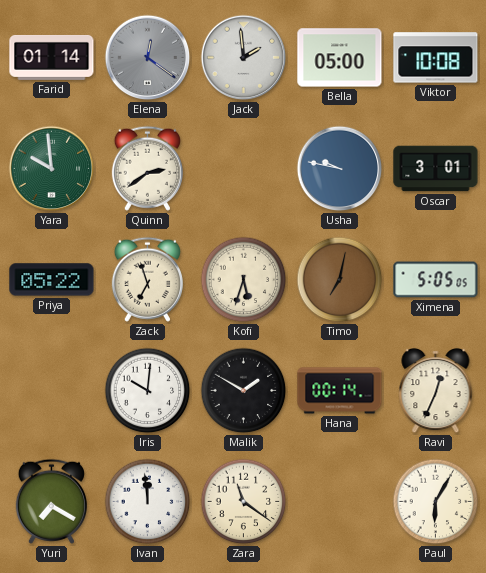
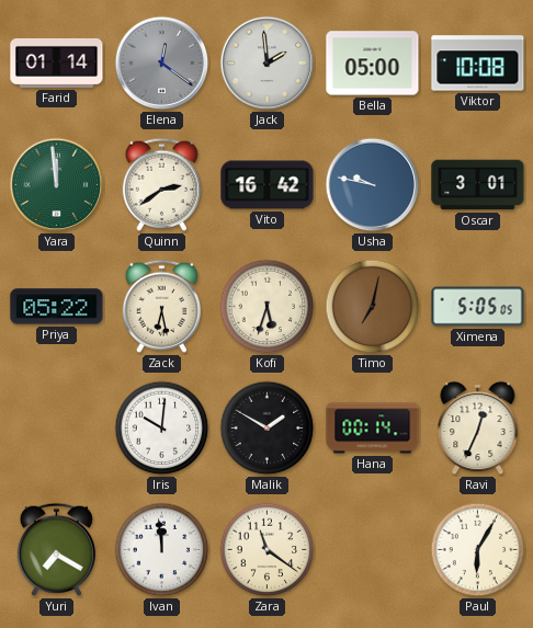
Yara: 9:59 -> 11:59 (57, 185)
Vito: none -> 16:42 (268, 185)
Zack: 6:57 -> 6:28 (161, 306)
